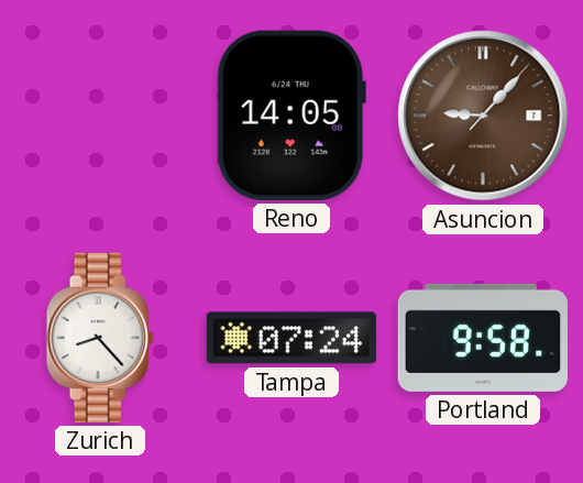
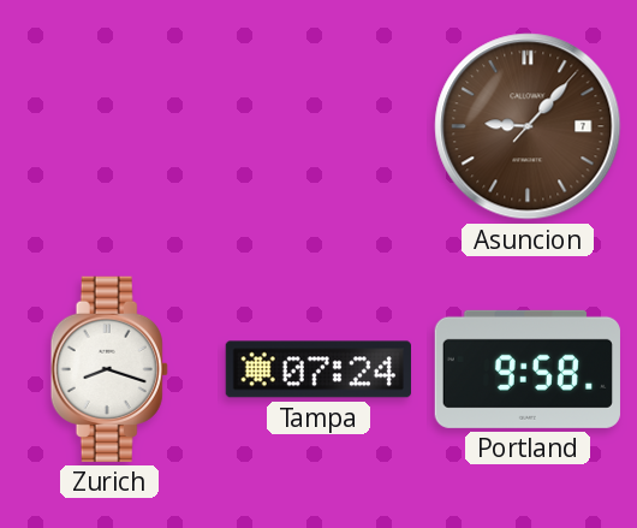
Reno: 14:05 -> none (291, 116)
Zurich: 8:23 -> 8:18 (109, 369)
